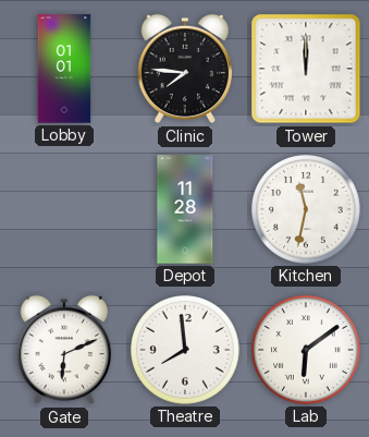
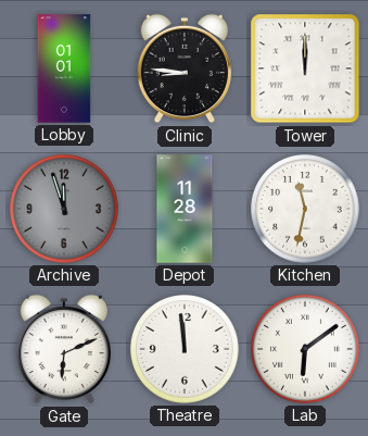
Clinic: 7:46 -> 8:46 (183, 68)
Archive: none -> 11:57 (65, 210)
Theatre: 7:59 -> 11:59 (186, 350)
